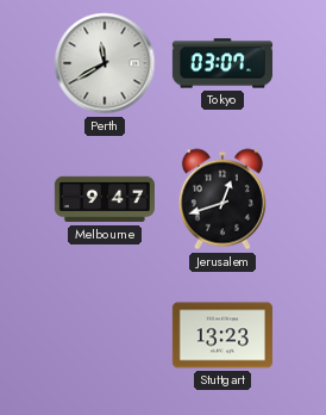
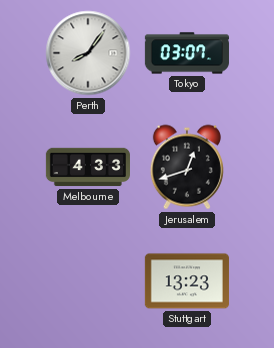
Perth: 11:40 -> 8:06 (88, 53)
Melbourne: 9:47 -> 4:33 (88, 167)
